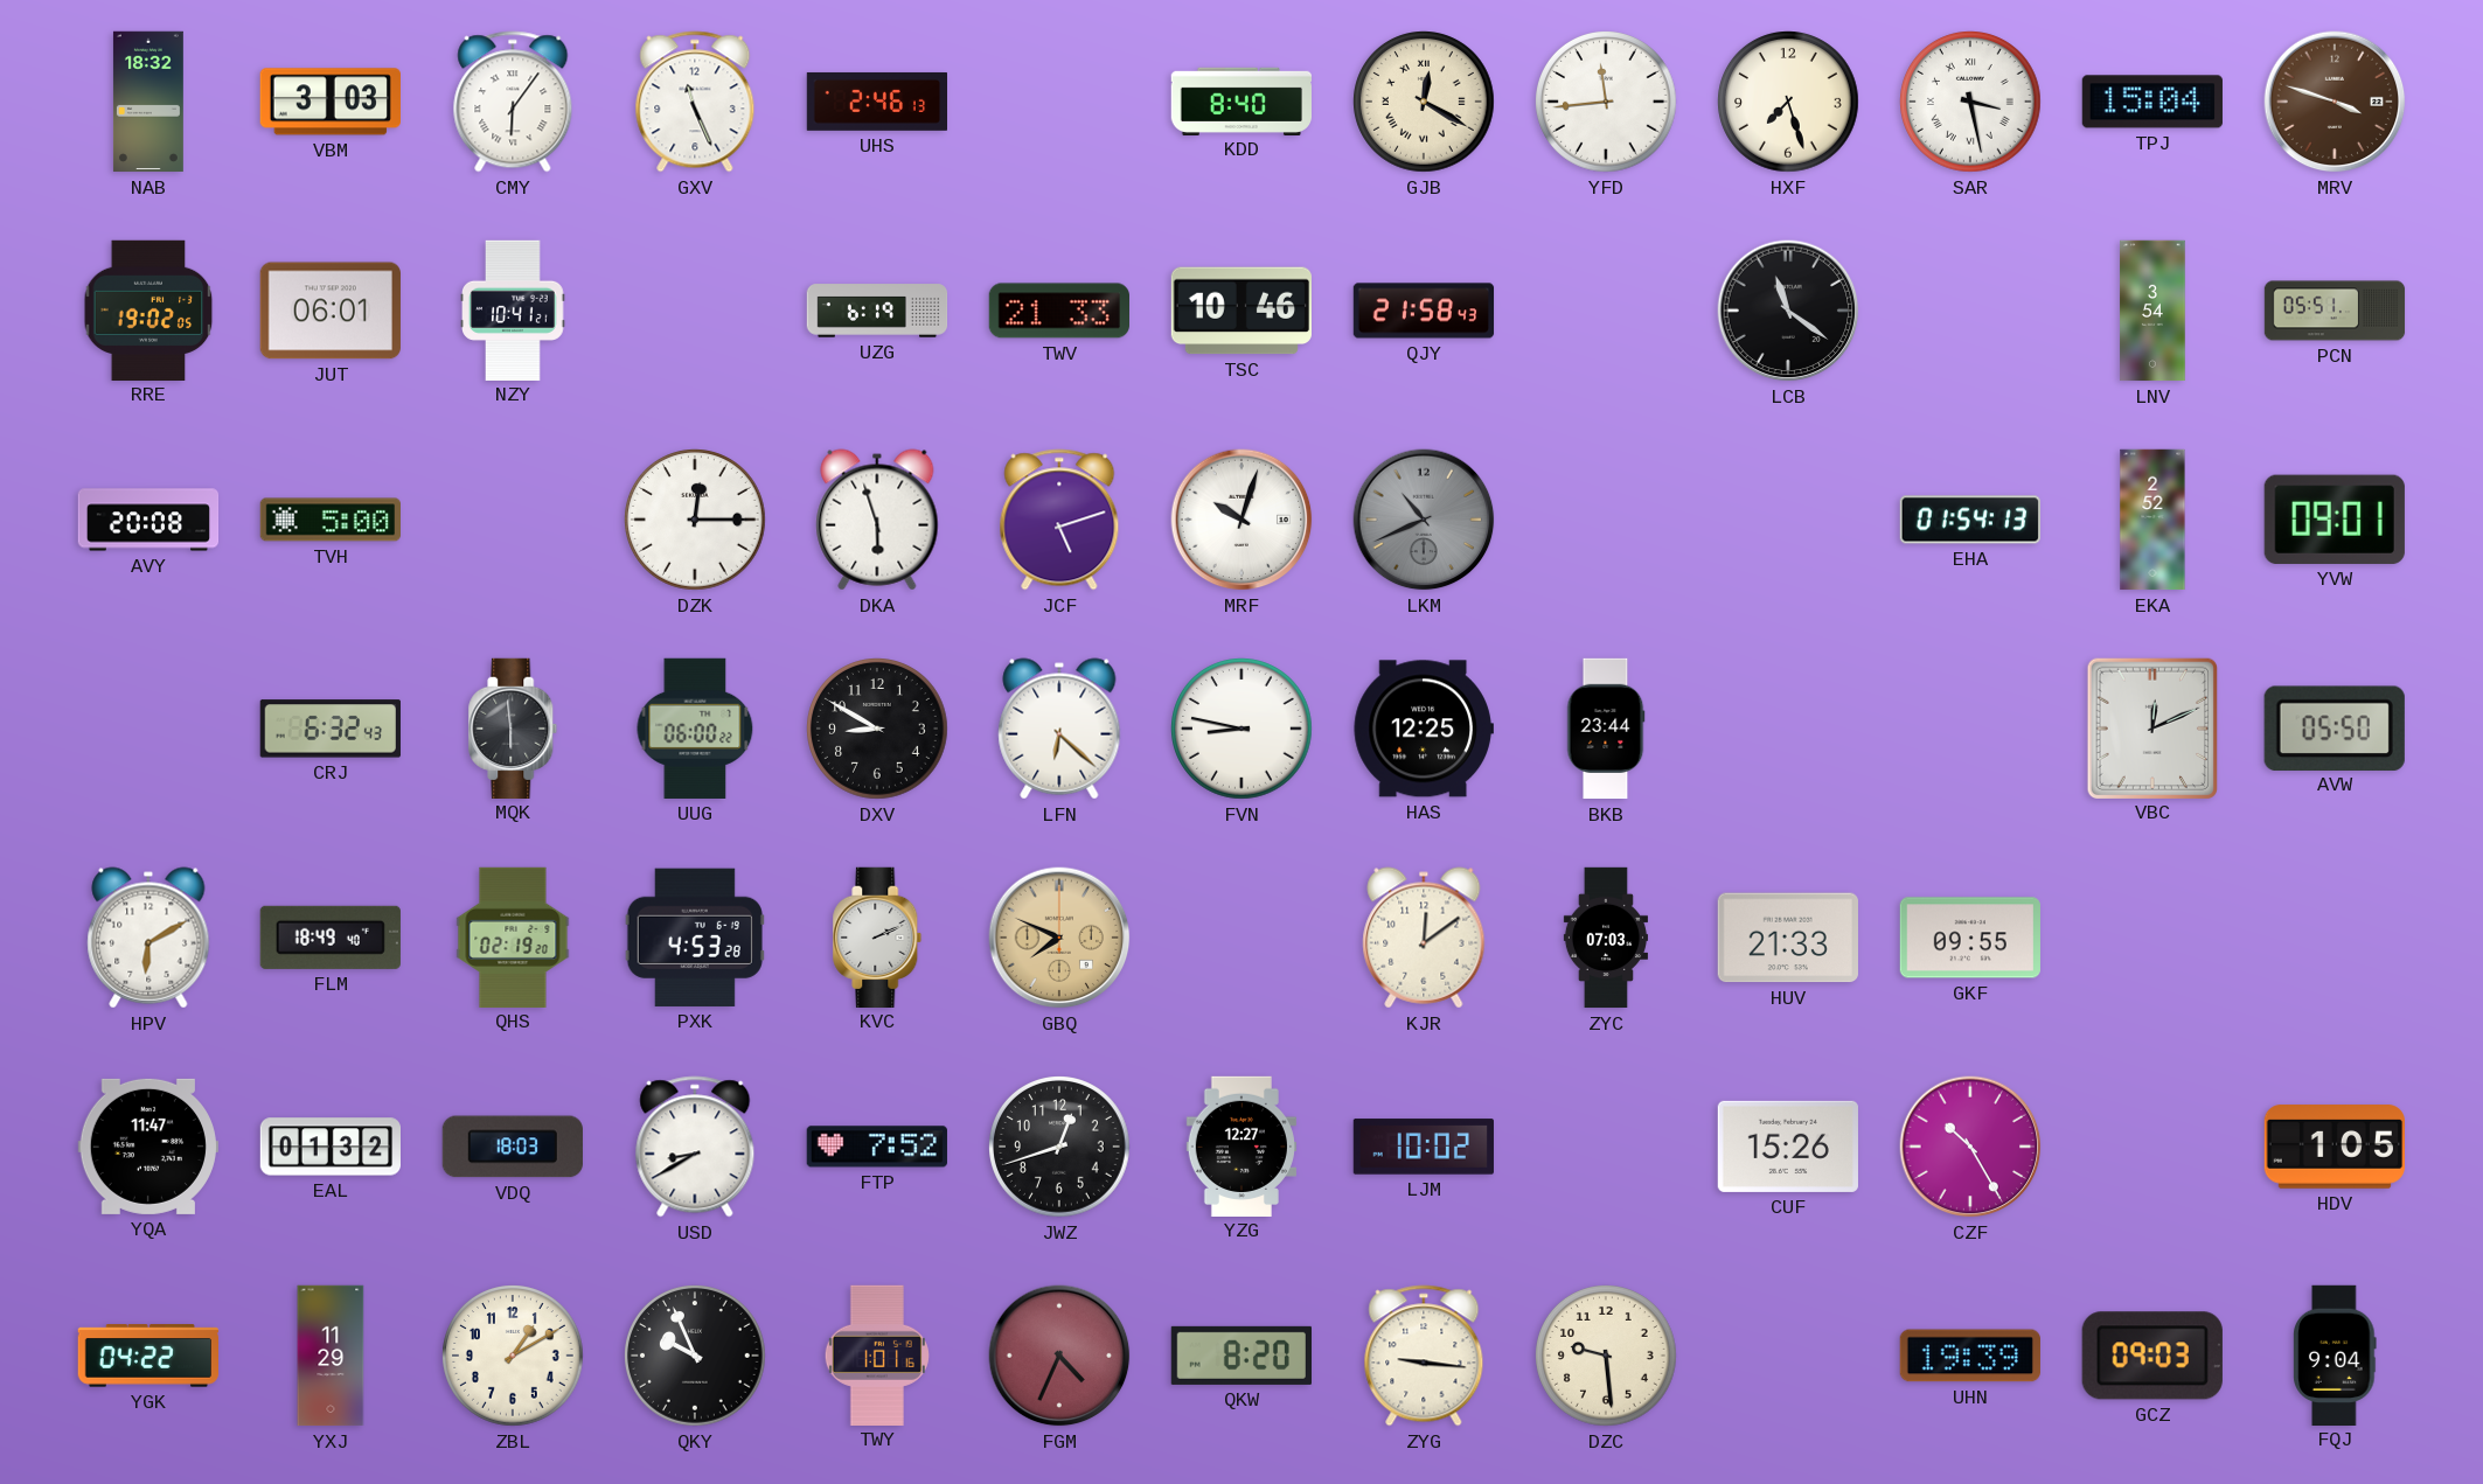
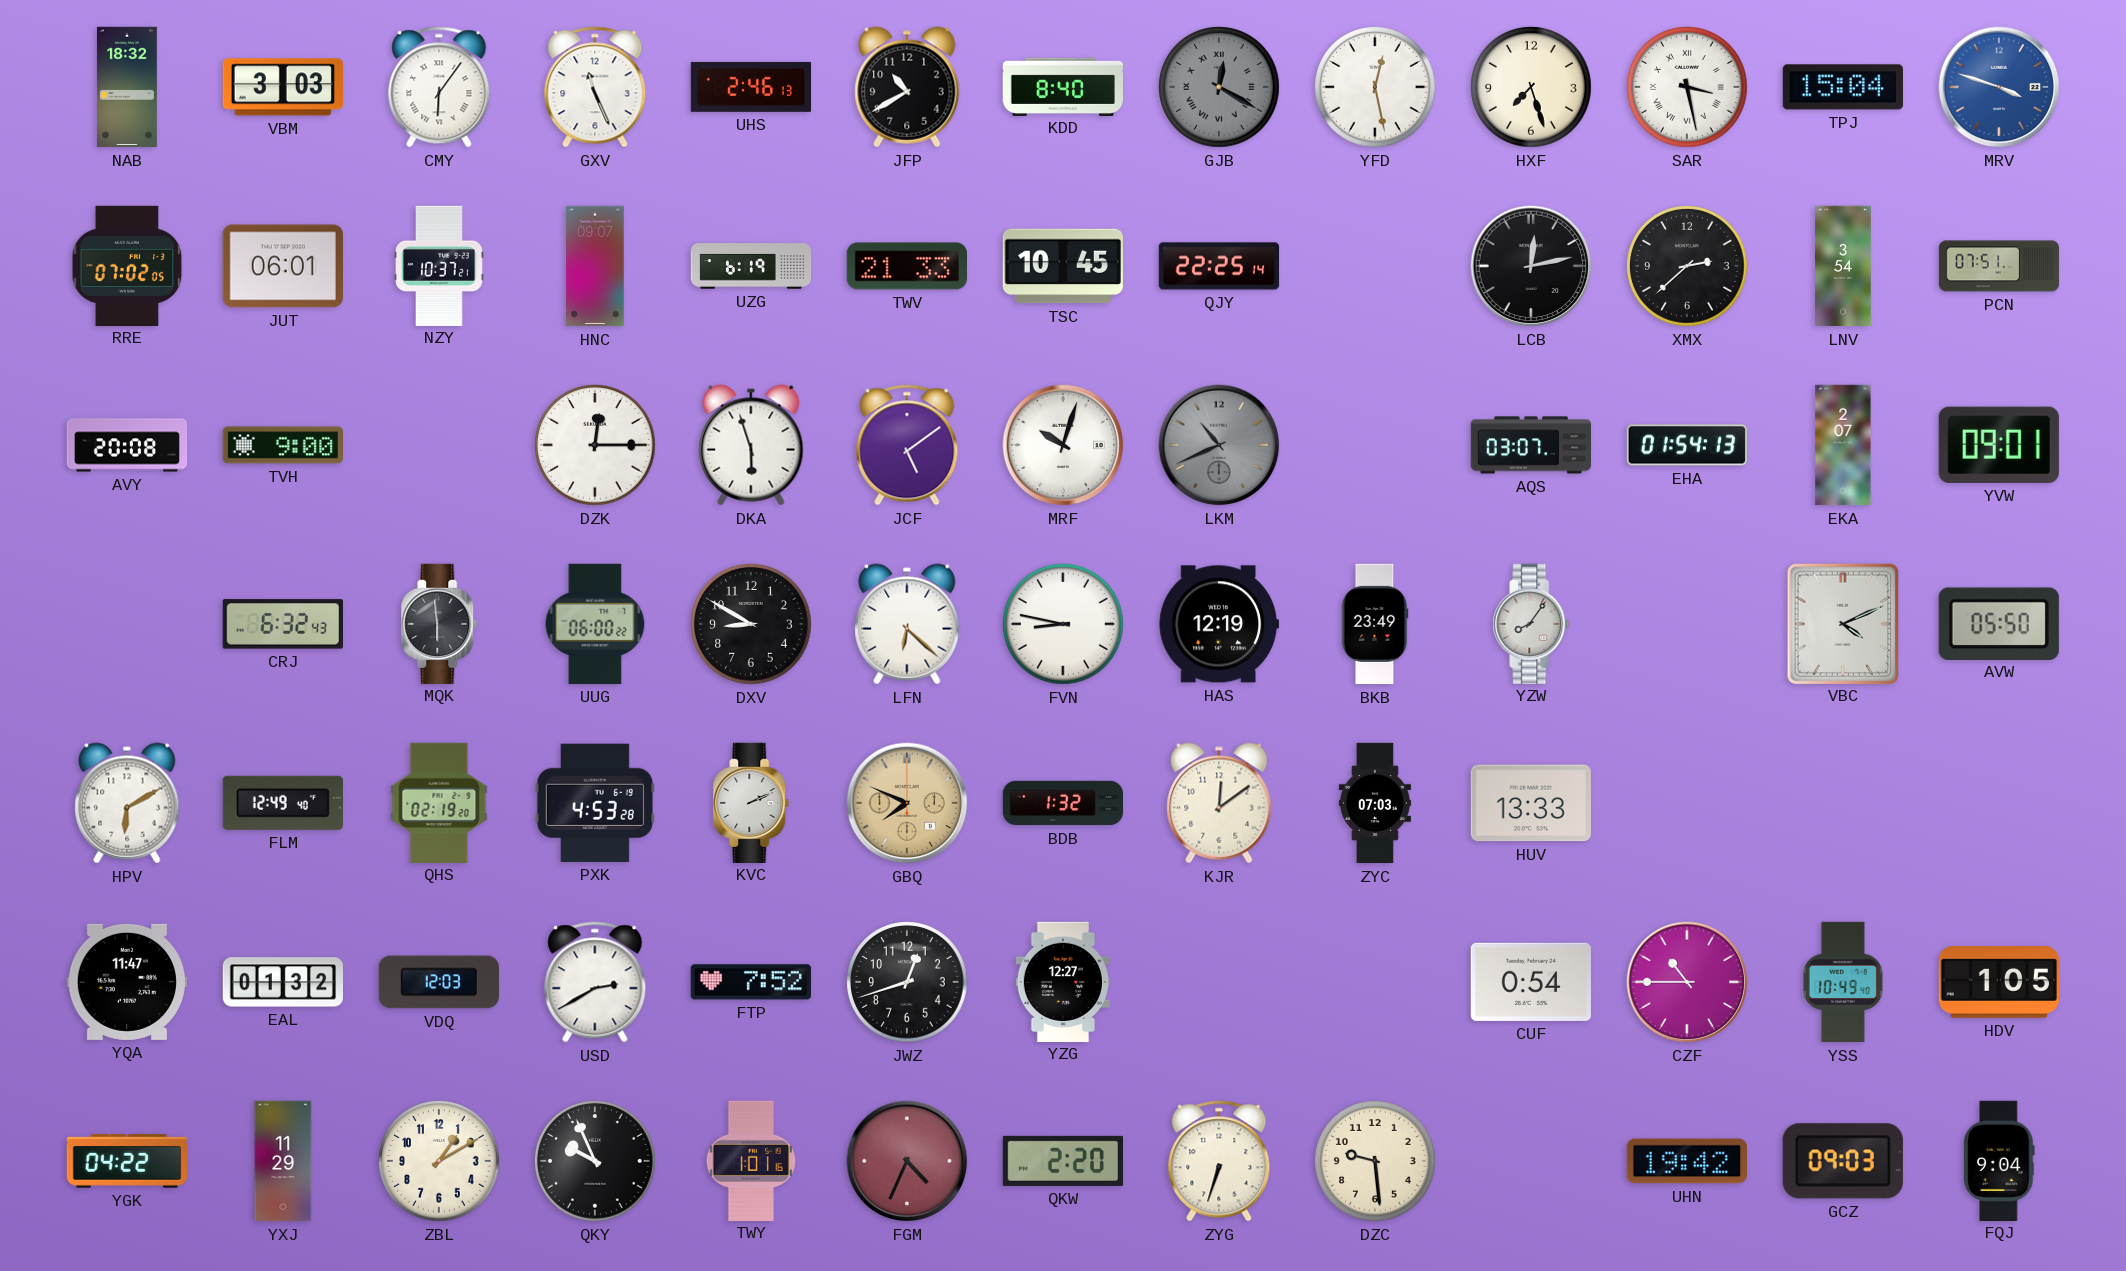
JFP: none -> 10:40 (907, 87)
GJB dial: cream -> grey (1220, 88)
YFD: 11:44 -> 12:28 (1376, 88)
MRV dial: brown -> blue (1999, 87)
RRE: 19:02 -> 07:02 (127, 265)
NZY: 10:41 -> 10:37 (439, 265)
HNC: none -> 09:07 (595, 266)
TSC: 10:46 -> 10:45 (1062, 266)
QJY: 21:58 -> 22:25 (1219, 266)
LCB: 11:21 -> 12:13 (1531, 266)
XMX: none -> 2:38 (1688, 267)
PCN: 05:51 -> 07:51 (1999, 266)
TVH: 5:00 -> 9:00 (282, 445)
JCF: 5:12 -> 5:09 (907, 445)
AQS: none -> 03:07 (1530, 445)
EKA: 2:52 -> 2:07 (1843, 445)
HAS: 12:25 -> 12:19 (1219, 624)
BKB: 23:44 -> 23:49 (1375, 624)
YZW: none -> 8:06 (1531, 623)
VBC: 12:11 -> 4:11 (1842, 623)
FLM: 18:49 -> 12:49 (283, 803)
BDB: none -> 1:32 (1063, 803)
HUV: 21:33 -> 13:33 (1531, 803)
GKF: 09:55 -> none (1970, 938)
VDQ: 18:03 -> 12:03 (439, 982)
USD: 8:40 -> 2:40 (595, 982)
LJM: 10:02 -> none (1423, 1147)
CUF: 15:26 -> 0:54 (1531, 982)
CZF: 10:25 -> 10:45 (1687, 982)
YSS: none -> 10:49 (1843, 982)
QKW: 8:20 -> 2:20 (1062, 1161)
ZYG: 9:16 -> 6:33 (1219, 1161)
UHN: 19:39 -> 19:42 (1687, 1161)
